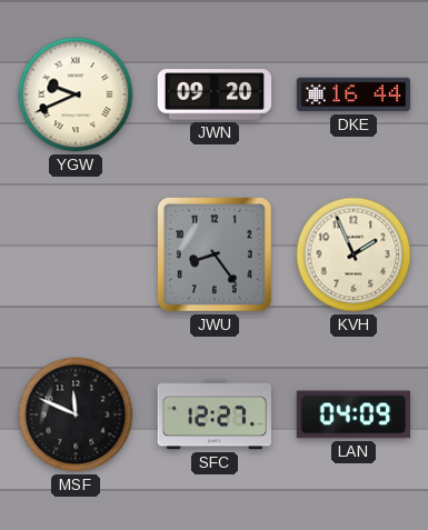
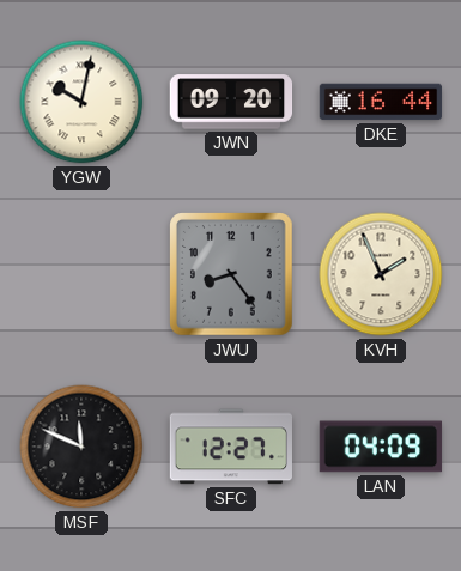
YGW: 9:41 -> 10:02 (81, 102)
